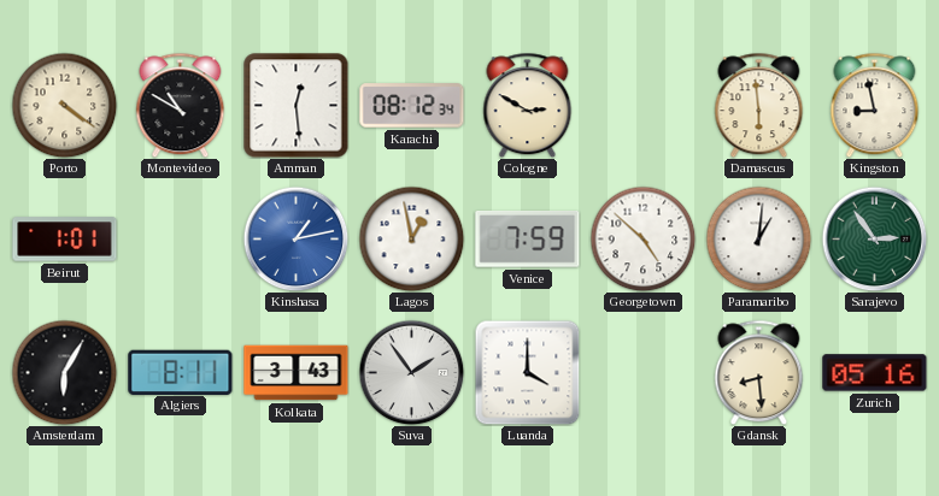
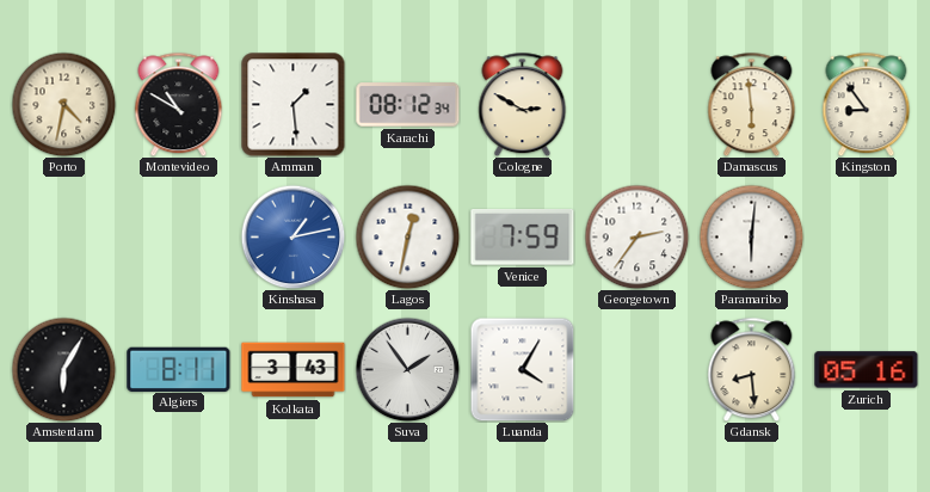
Porto: 4:21 -> 4:32 (63, 104)
Amman: 12:29 -> 1:29 (294, 105)
Kingston: 8:58 -> 8:54 (867, 104)
Beirut: 1:01 -> none (65, 240)
Lagos: 12:58 -> 12:32 (407, 236)
Georgetown: 4:52 -> 2:36 (636, 236)
Paramaribo: 1:01 -> 6:01 (751, 236)
Sarajevo: 2:54 -> none (874, 238)
Luanda: 4:00 -> 4:05 (522, 369)
